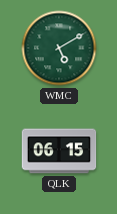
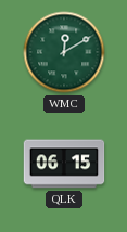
WMC: 5:10 -> 12:10 (64, 52)
